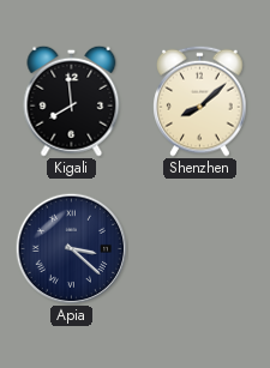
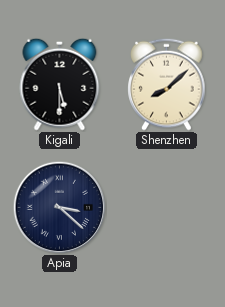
Kigali: 7:59 -> 5:30 (60, 84)
